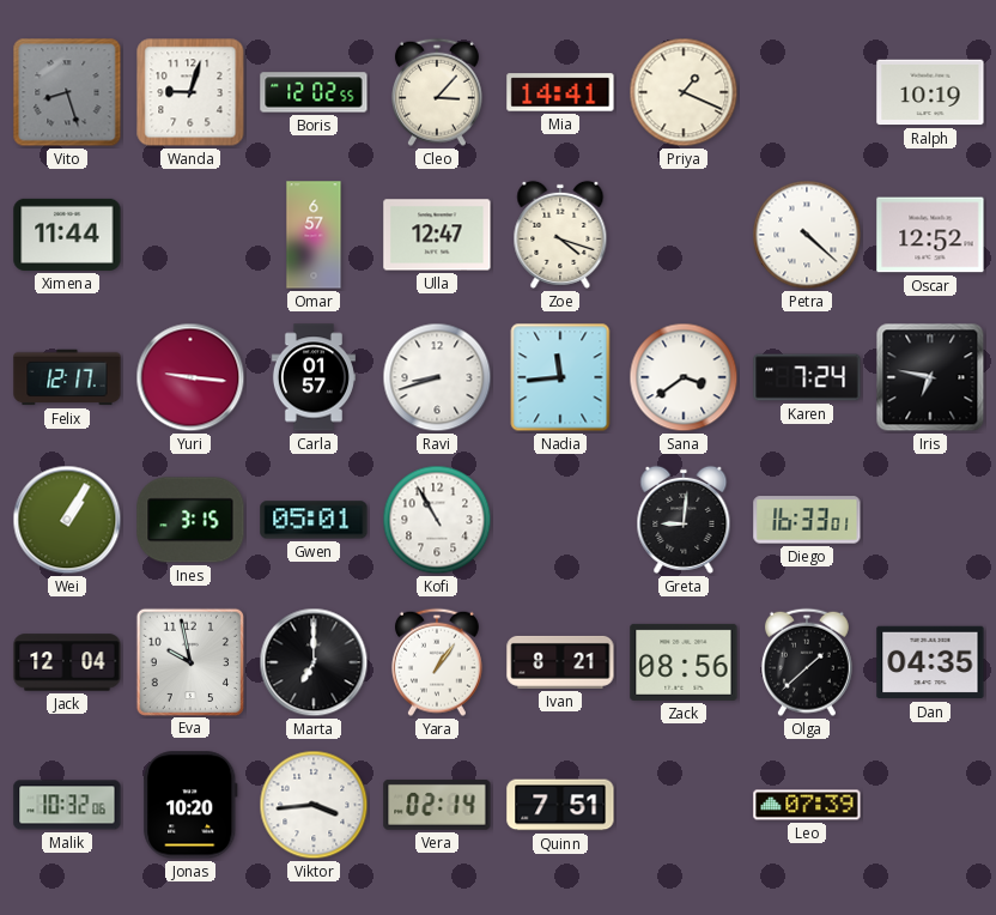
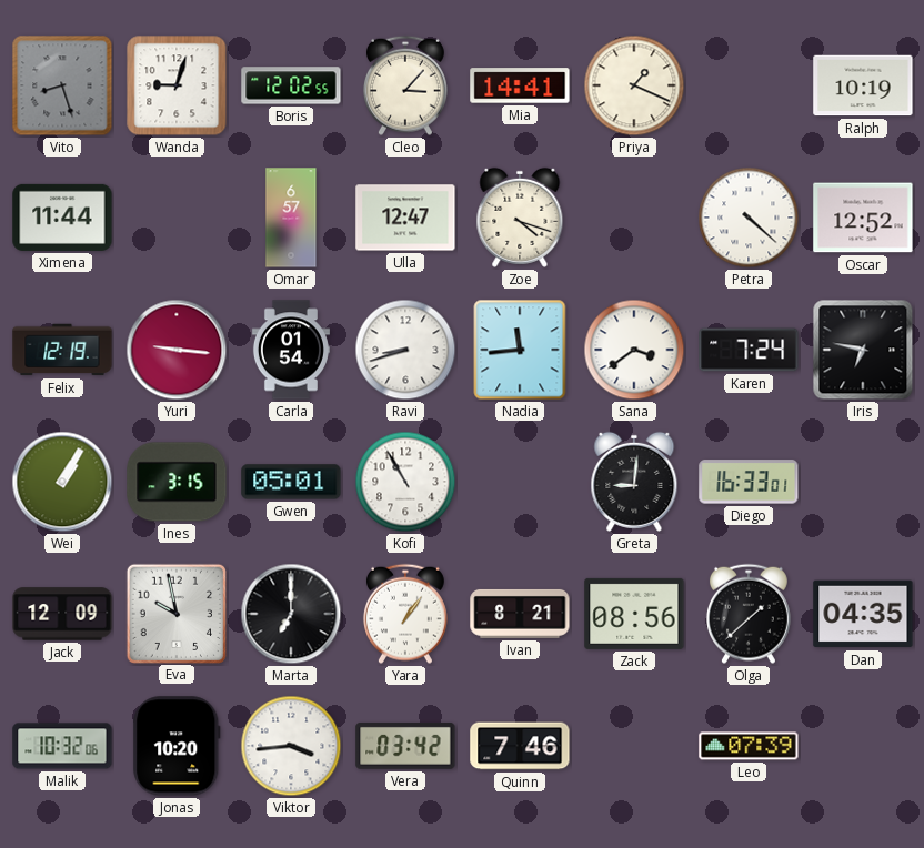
Felix: 12:17 -> 12:19 (62, 350)
Carla: 01:57 -> 01:54 (291, 350)
Jack: 12:04 -> 12:09 (62, 614)
Vera: 02:14 -> 03:42 (405, 746)
Quinn: 7:51 -> 7:46 (520, 746)
